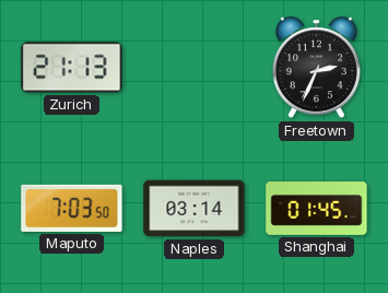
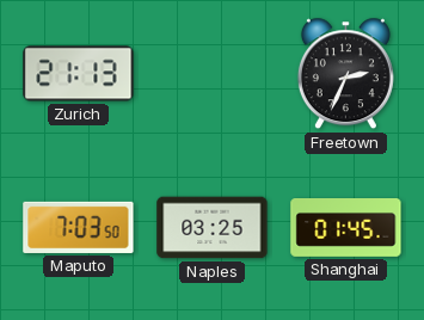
Naples: 03:14 -> 03:25 (213, 228)
